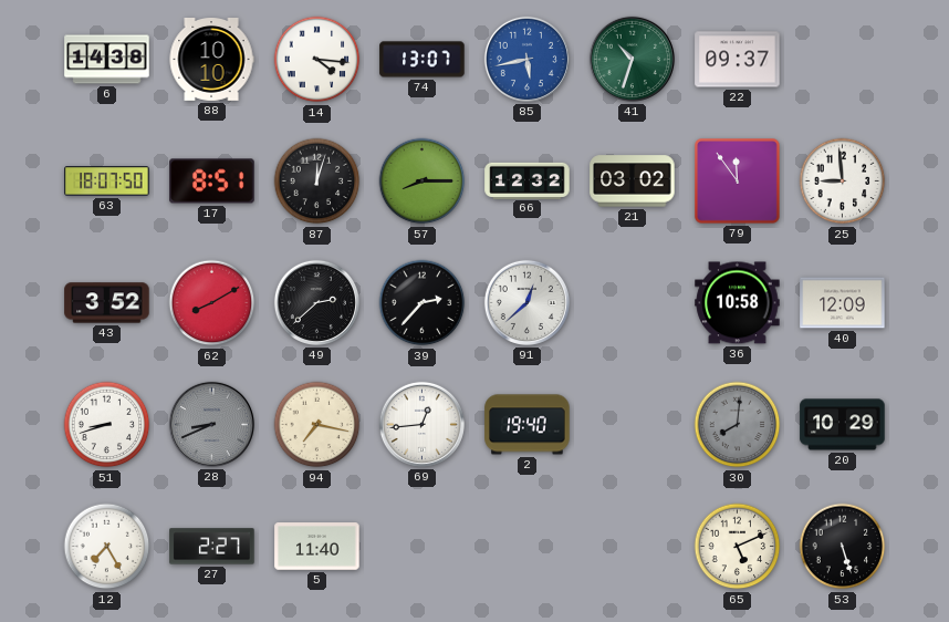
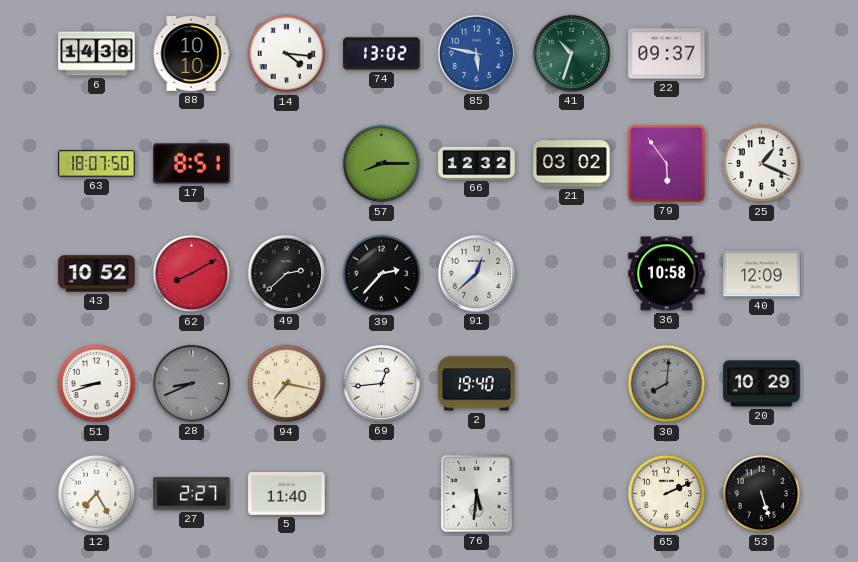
74: 13:07 -> 13:02 (382, 54)
85: 5:43 -> 5:47 (476, 53)
87: 12:03 -> none (317, 182)
79: 11:54 -> 5:54 (667, 164)
25: 8:59 -> 1:19 (762, 164)
43: 3:52 -> 10:52 (97, 274)
76: none -> 5:31 (476, 493)
65: 5:11 -> 2:11 (667, 494)
